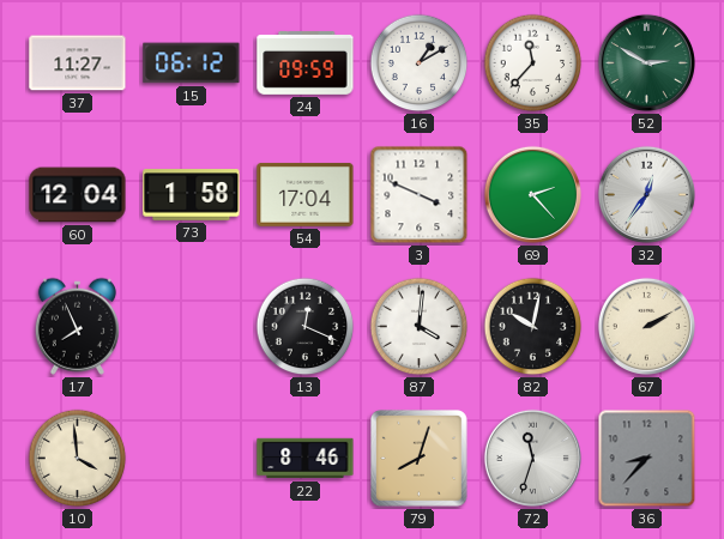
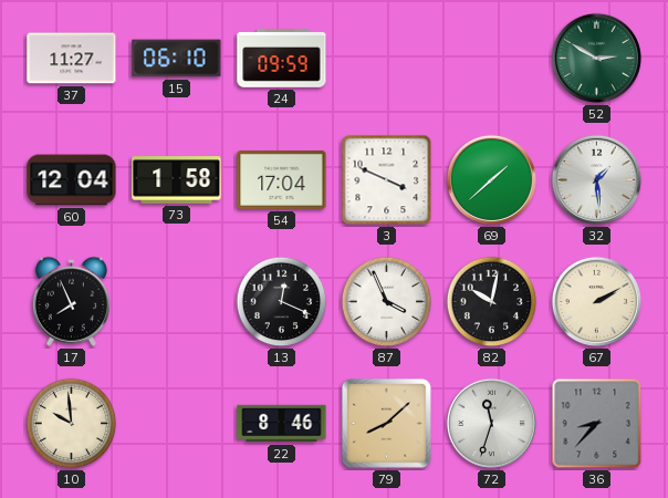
15: 06:12 -> 06:10 (177, 59)
16: 1:10 -> none (420, 63)
35: 11:37 -> none (533, 63)
69: 2:23 -> 1:38 (491, 179)
32: 12:36 -> 1:29 (596, 179)
87: 4:01 -> 3:56 (387, 302)
10: 3:59 -> 9:59 (72, 424)
79: 8:03 -> 8:08 (387, 424)
